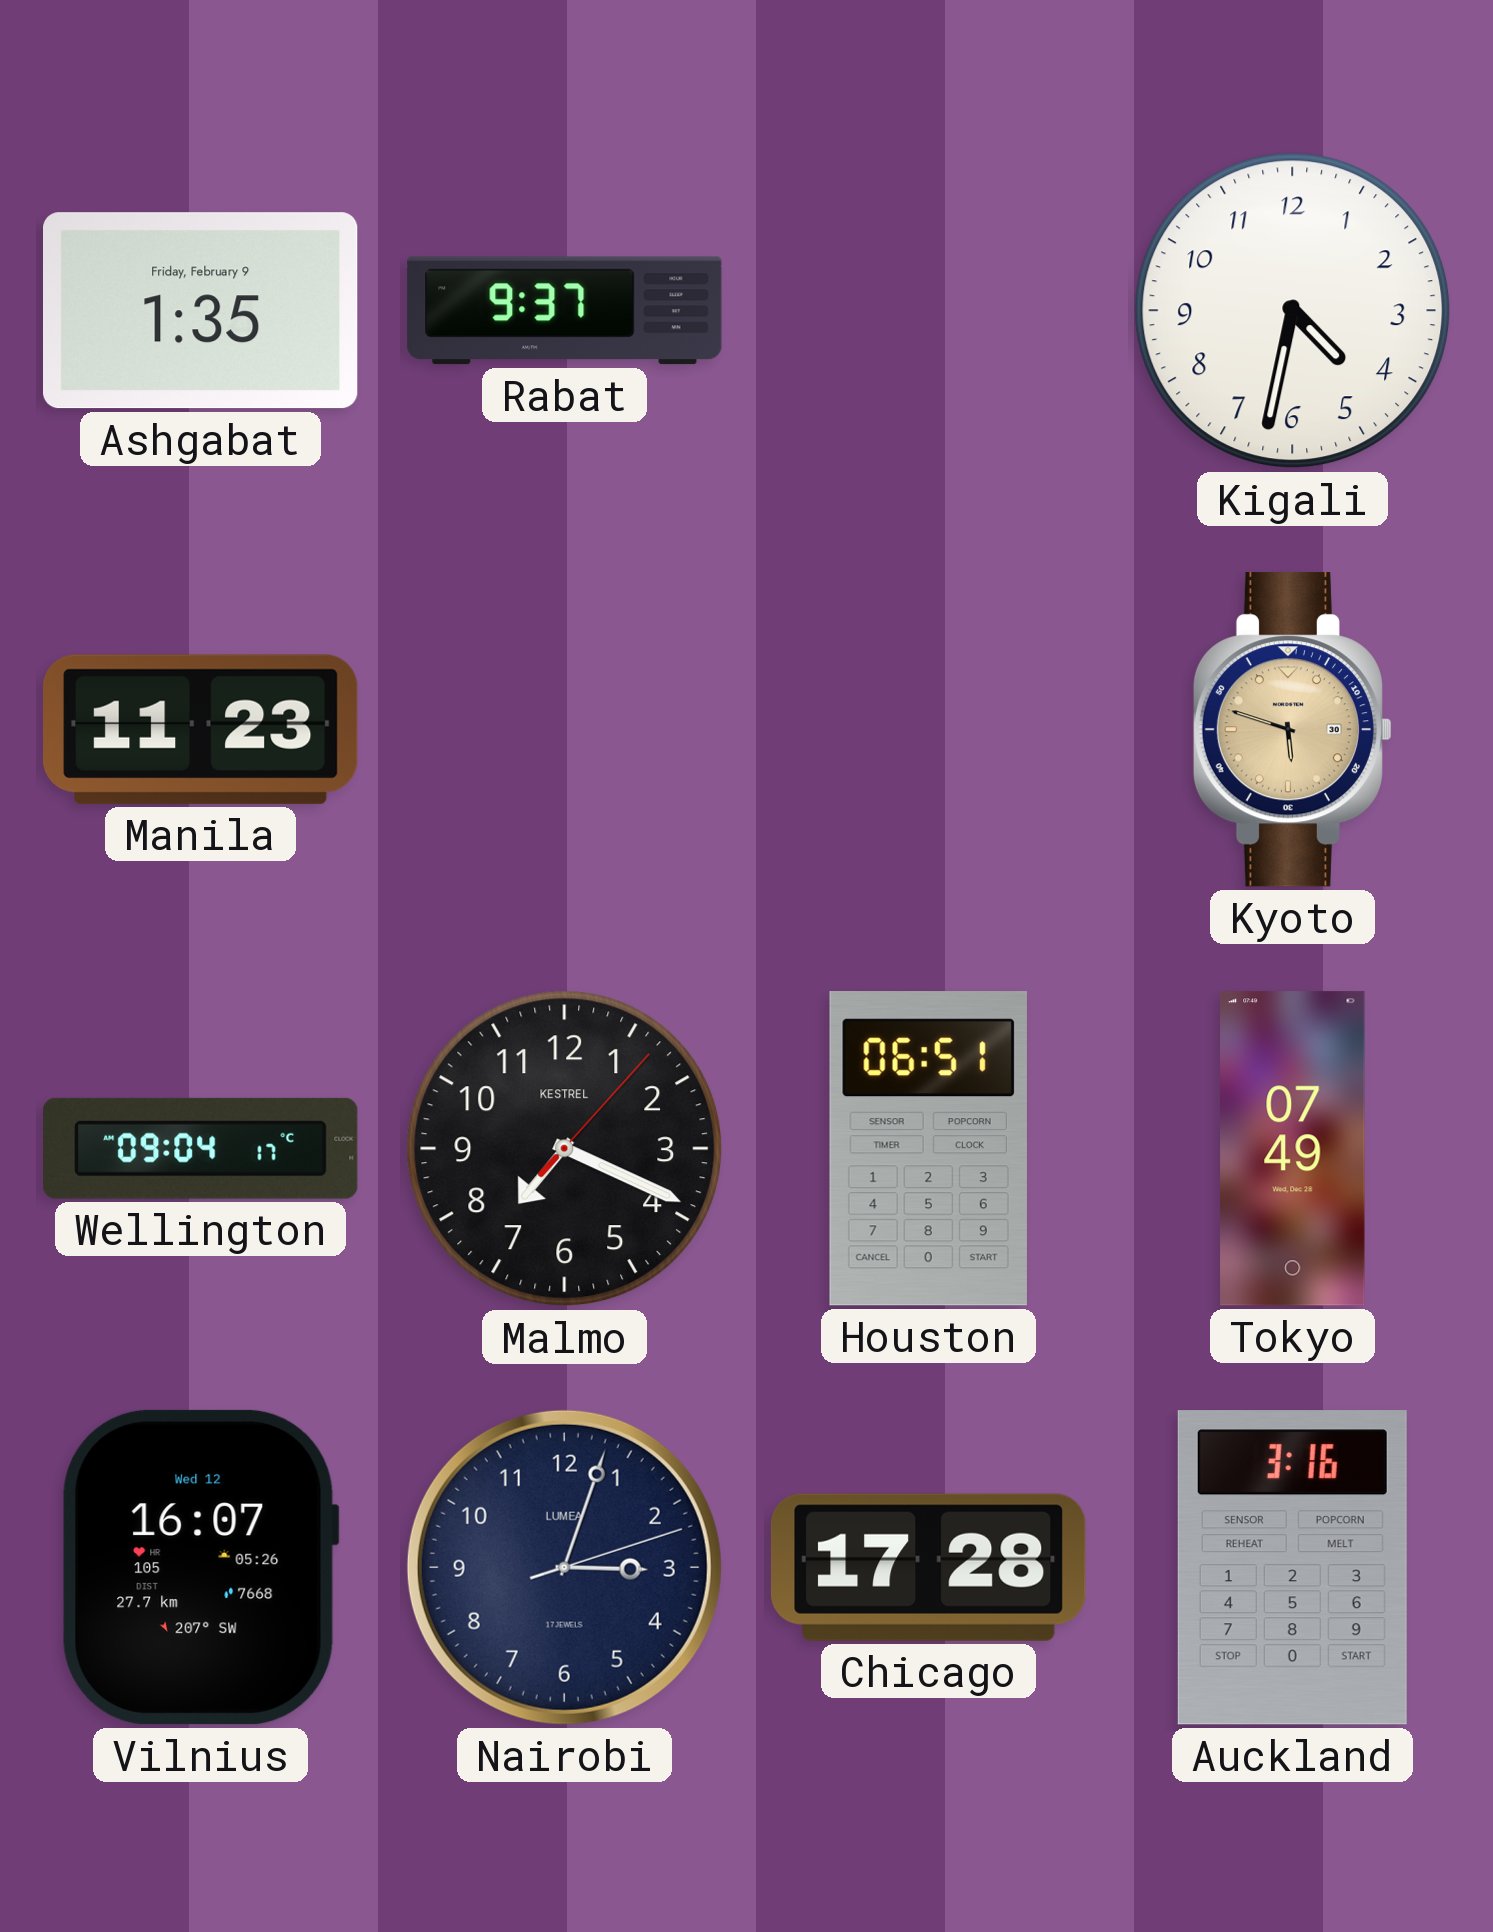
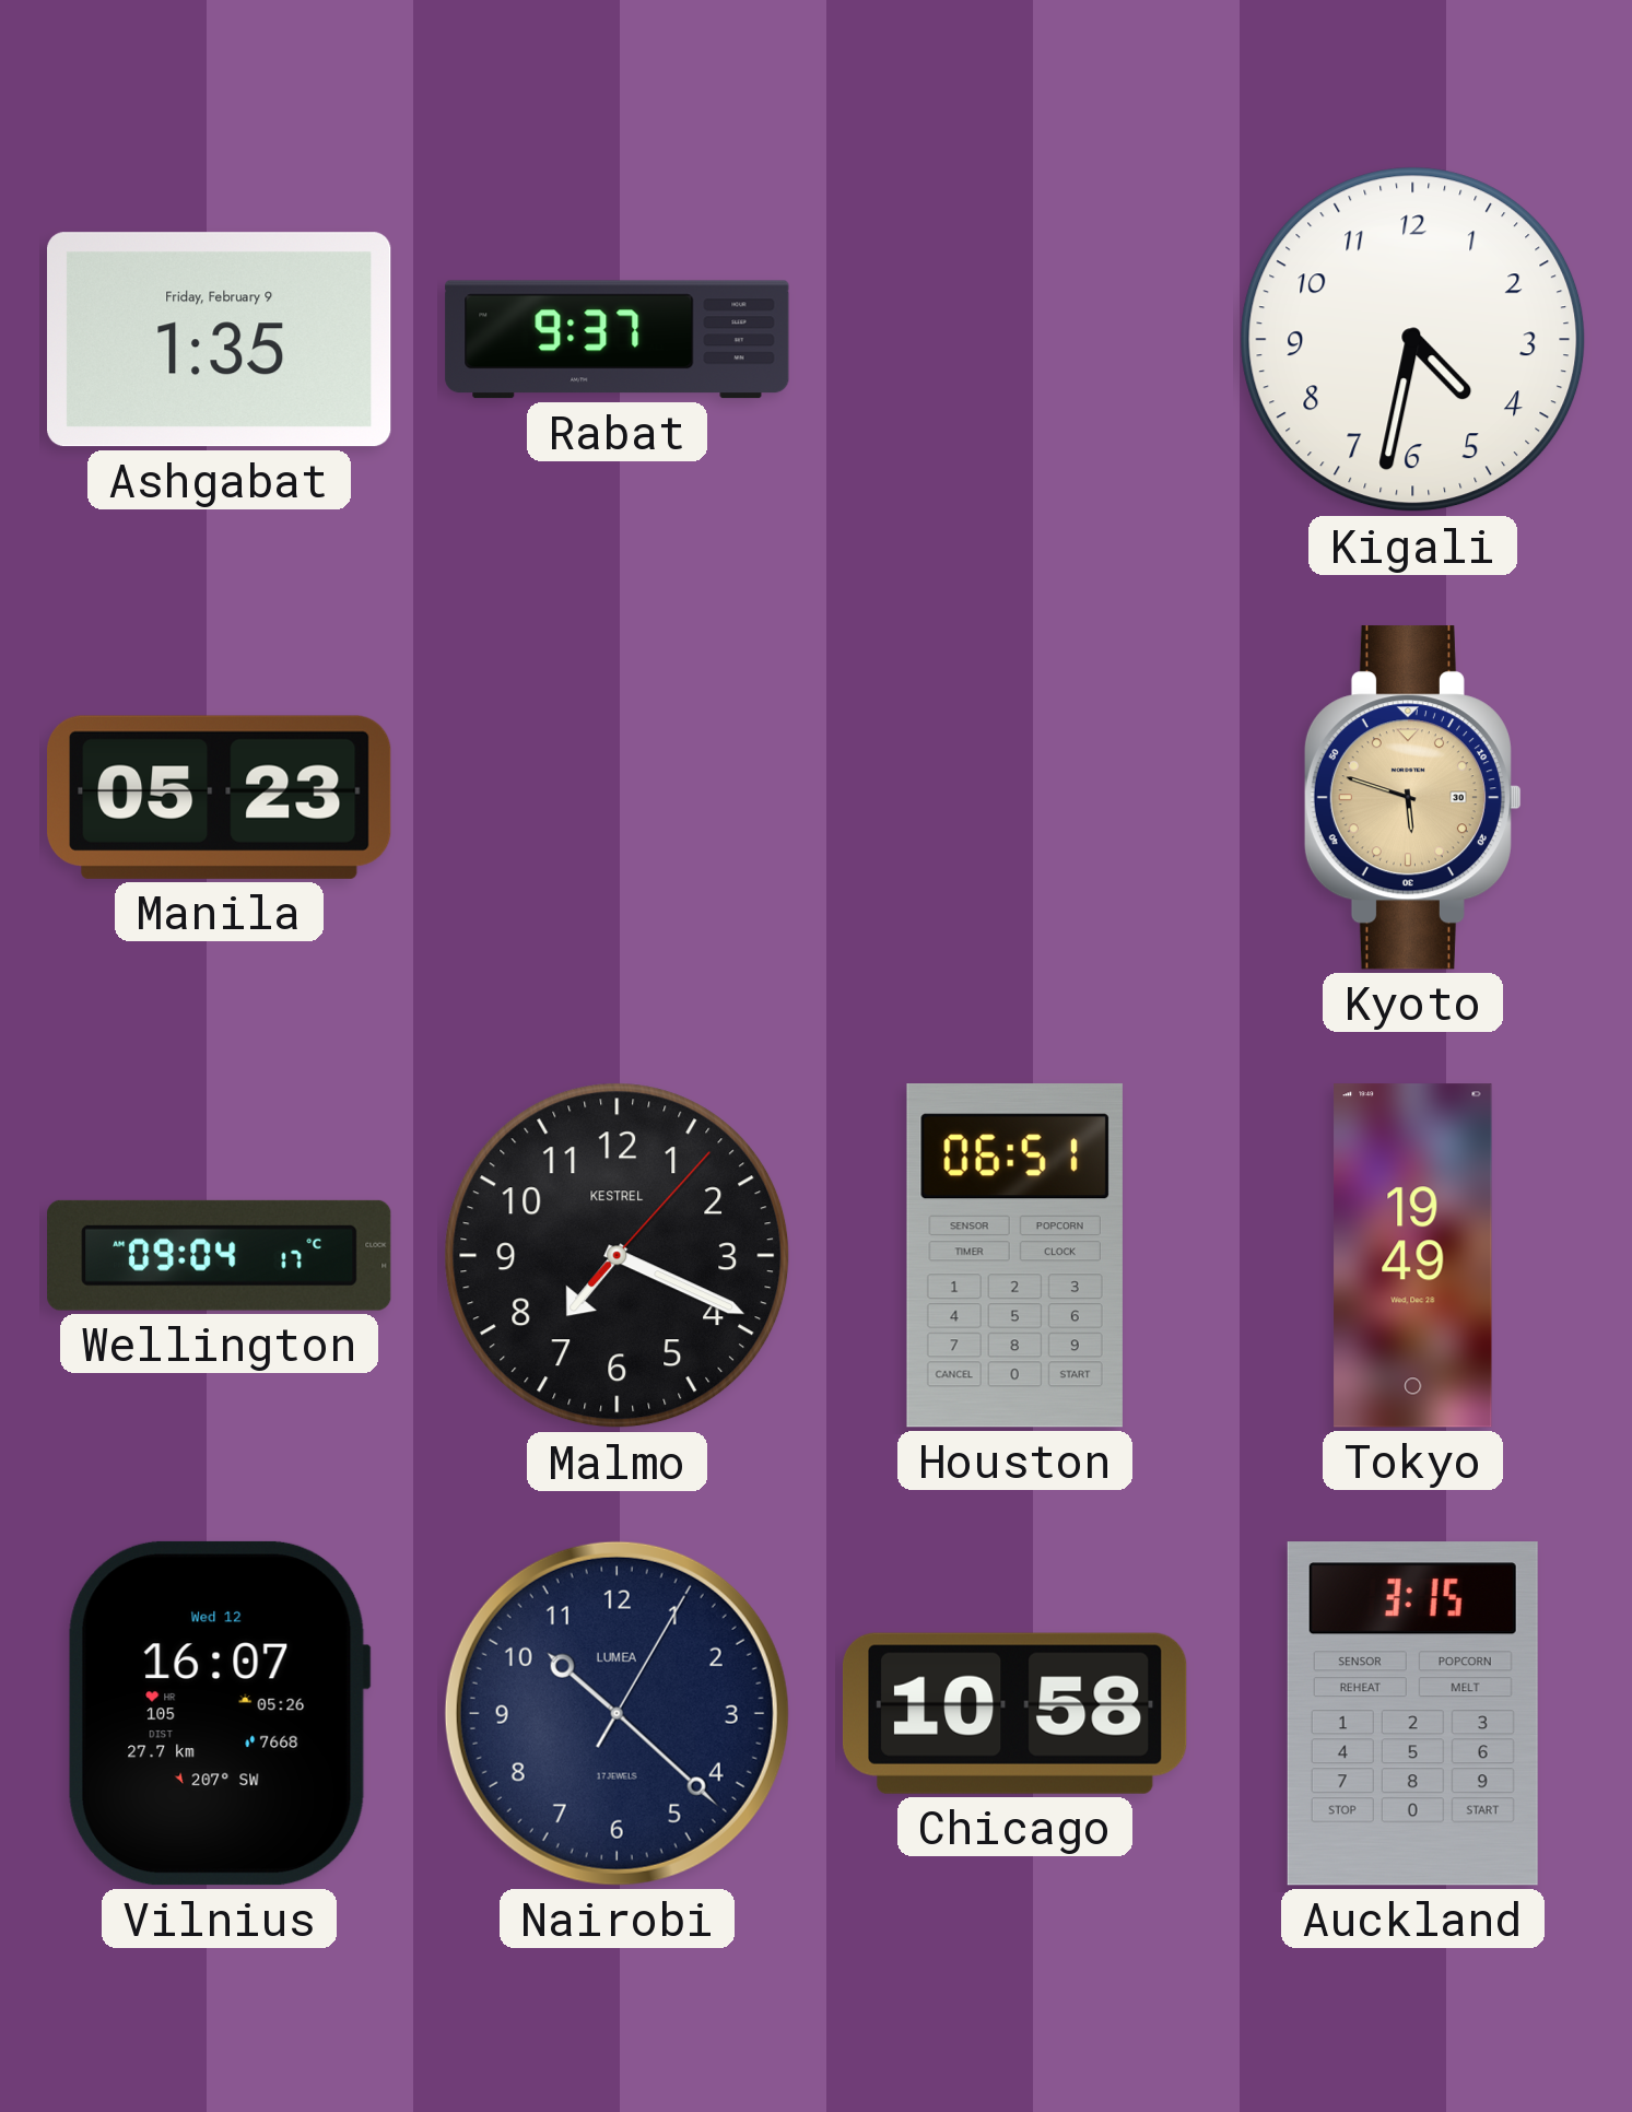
Manila: 11:23 -> 05:23 (220, 797)
Tokyo: 07:49 -> 19:49 (1413, 1256)
Nairobi: 3:03 -> 10:22 (617, 1713)
Chicago: 17:28 -> 10:58 (1014, 1713)
Auckland: 3:16 -> 3:15 (1412, 1714)
